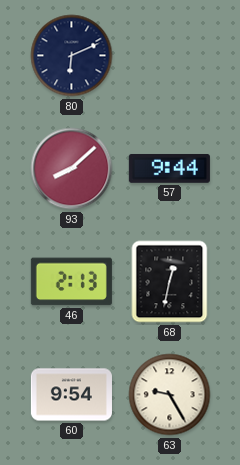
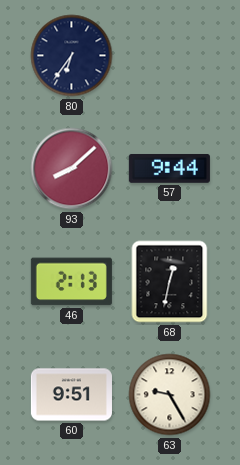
80: 6:11 -> 6:36 (72, 56)
60: 9:54 -> 9:51 (71, 395)
